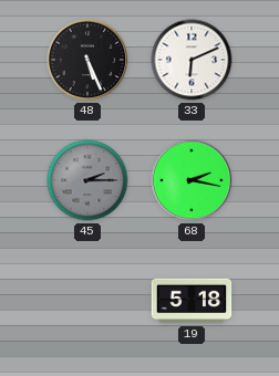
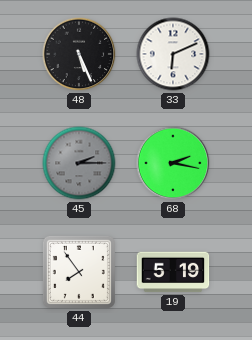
44: none -> 7:54 (79, 272)
19: 5:18 -> 5:19 (173, 272)
